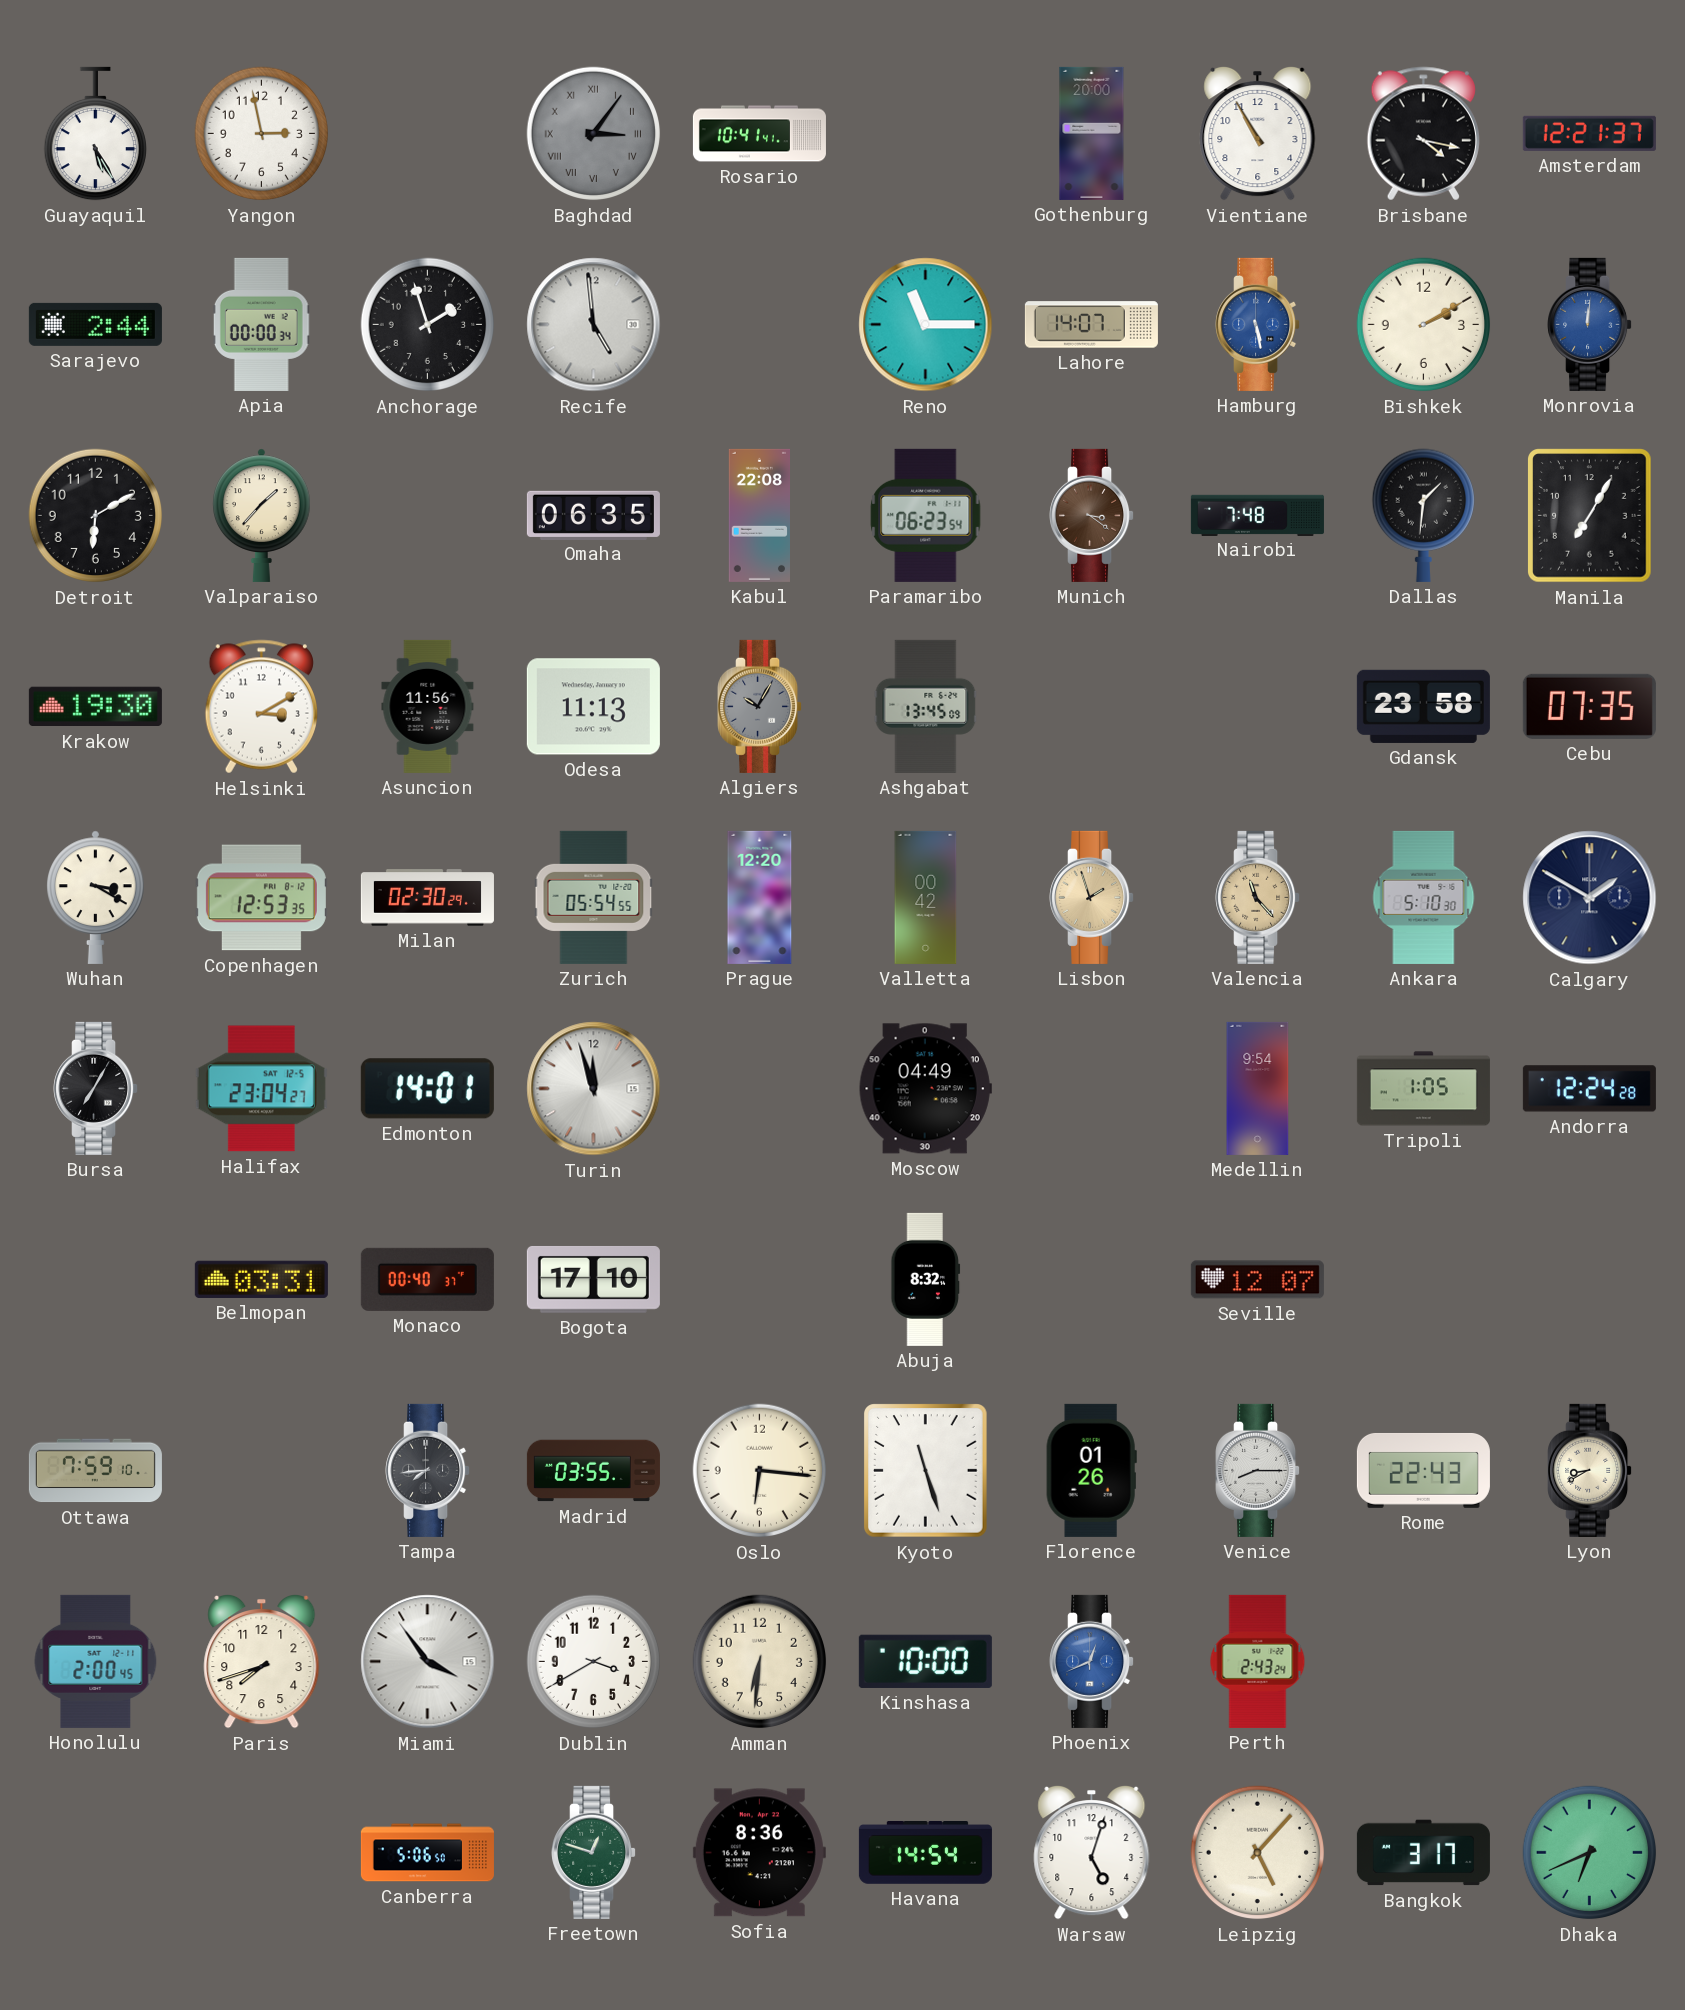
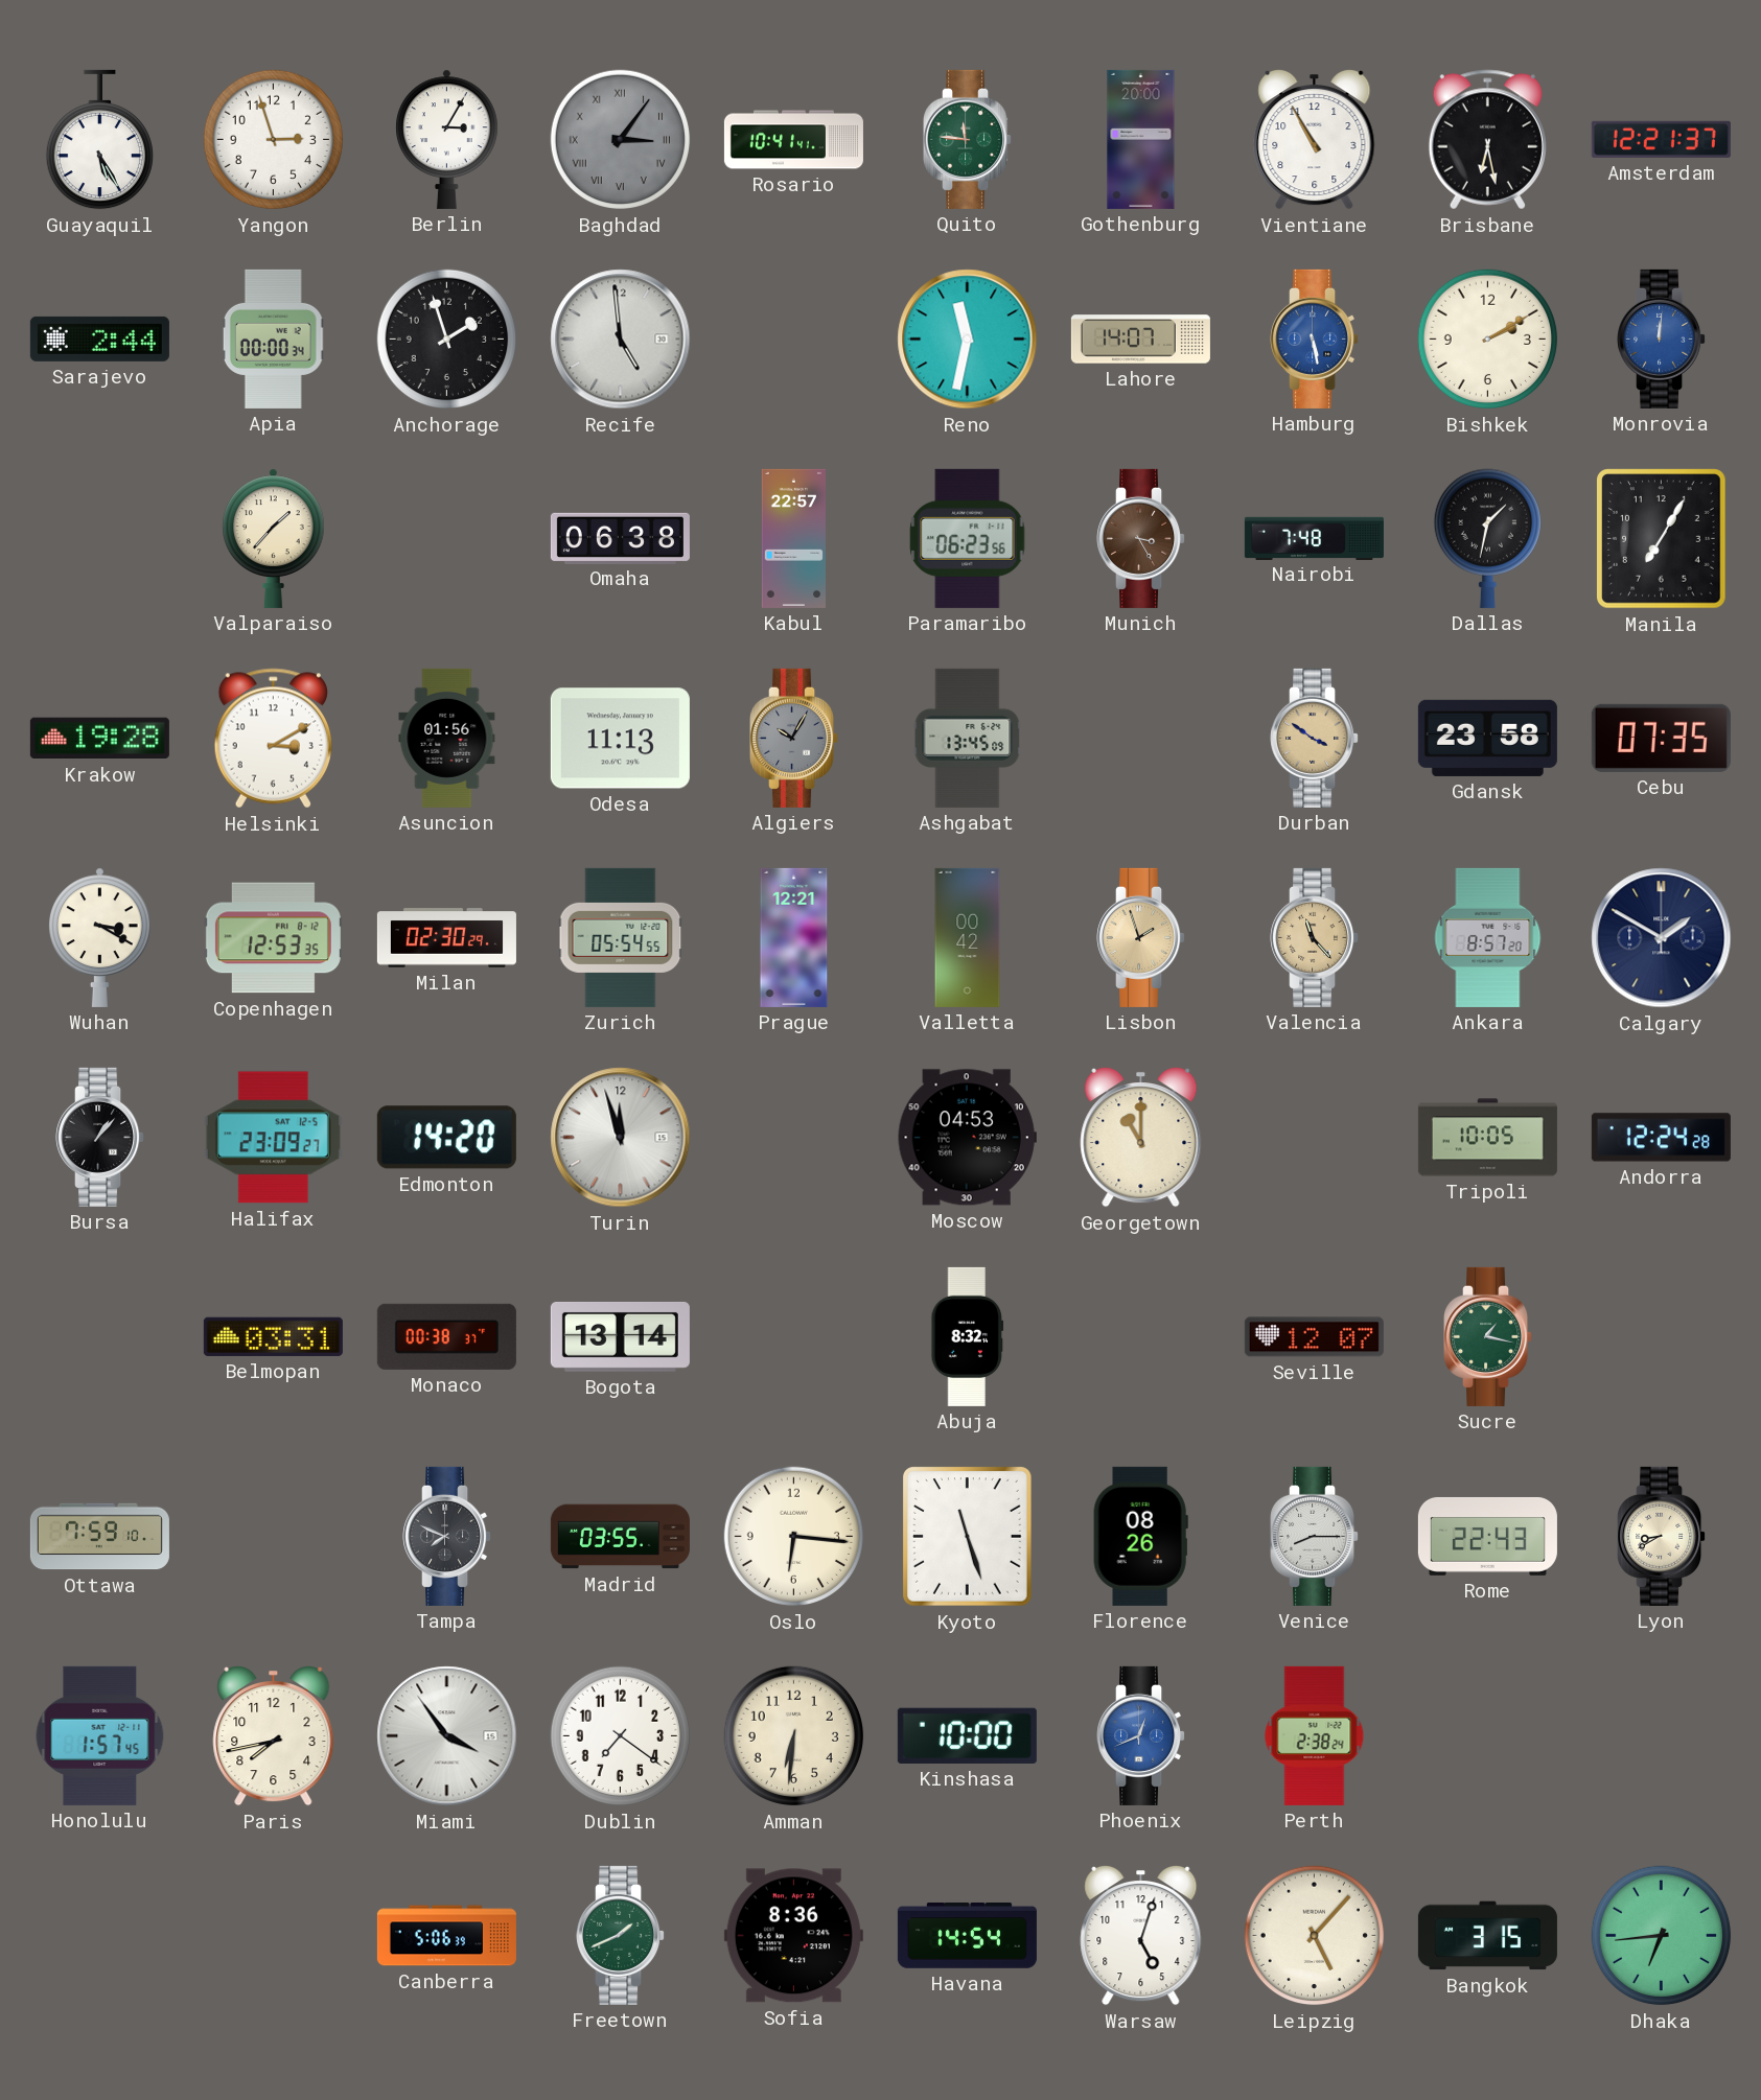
Yangon: 2:58 -> 2:57 (274, 140)
Berlin: none -> 3:05 (447, 139)
Quito: none -> 11:46 (968, 139)
Brisbane: 4:17 -> 6:28 (1487, 140)
Reno: 11:15 -> 11:32 (968, 340)
Detroit: 6:10 -> none (96, 516)
Omaha: 06:35 -> 06:38 (620, 538)
Kabul: 22:08 -> 22:57 (793, 538)
Paramaribo: 06:23:54 -> 06:23:56 (968, 538)
Munich: 3:21 -> 3:25 (1141, 538)
Dallas: 1:31 -> 1:32 (1487, 538)
Krakow: 19:30 -> 19:28 (99, 739)
Asuncion: 11:56 -> 01:56 (447, 738)
Durban: none -> 3:51 (1315, 738)
Prague: 12:20 -> 12:21 (794, 937)
Ankara: 5:10 -> 8:57 (1488, 937)
Bursa: 7:05 -> 1:07 (100, 1137)
Halifax: 23:04 -> 23:09 (273, 1138)
Edmonton: 14:01 -> 14:20 (446, 1138)
Moscow: 04:49 -> 04:53 (967, 1138)
Georgetown: none -> 11:00 (1141, 1137)
Medellin: 9:54 -> none (1258, 1088)
Tripoli: 1:05 -> 10:05 (1487, 1138)
Monaco: 00:40 -> 00:38 (446, 1336)
Bogota: 17:10 -> 13:14 (620, 1336)
Sucre: none -> 1:17 (1488, 1336)
Tampa: 7:44 -> 7:49 (447, 1536)
Florence: 01:26 -> 08:26 (1140, 1536)
Honolulu: 2:00 -> 1:57 (100, 1735)
Paris: 7:42 -> 7:43 (274, 1735)
Dublin: 3:40 -> 7:21 (621, 1736)
Perth: 2:43 -> 2:38 (1315, 1735)
Canberra: 5:06:50 -> 5:06:39 (446, 1936)
Freetown: 12:48 -> 1:41 (621, 1935)
Bangkok: 3:17 -> 3:15 (1487, 1936)
Dhaka: 6:41 -> 6:44 (1662, 1936)
